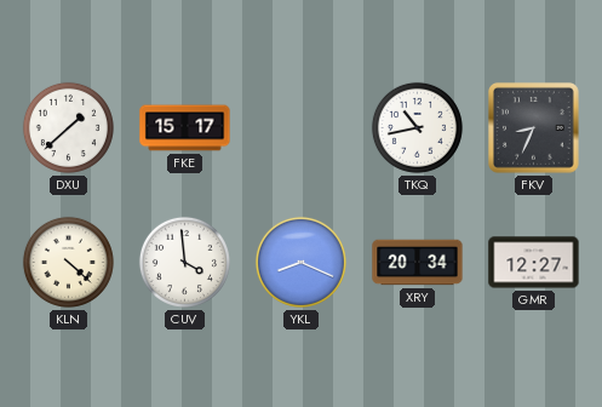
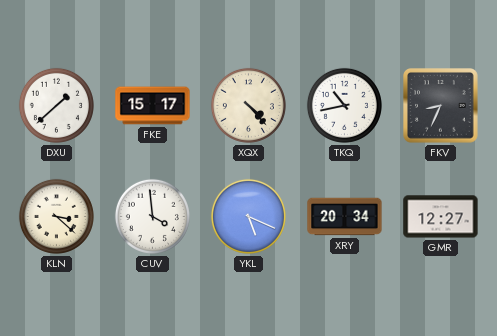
XQX: none -> 4:23 (248, 105)
KLN: 4:22 -> 3:22 (56, 216)
YKL: 8:19 -> 5:19 (248, 216)
